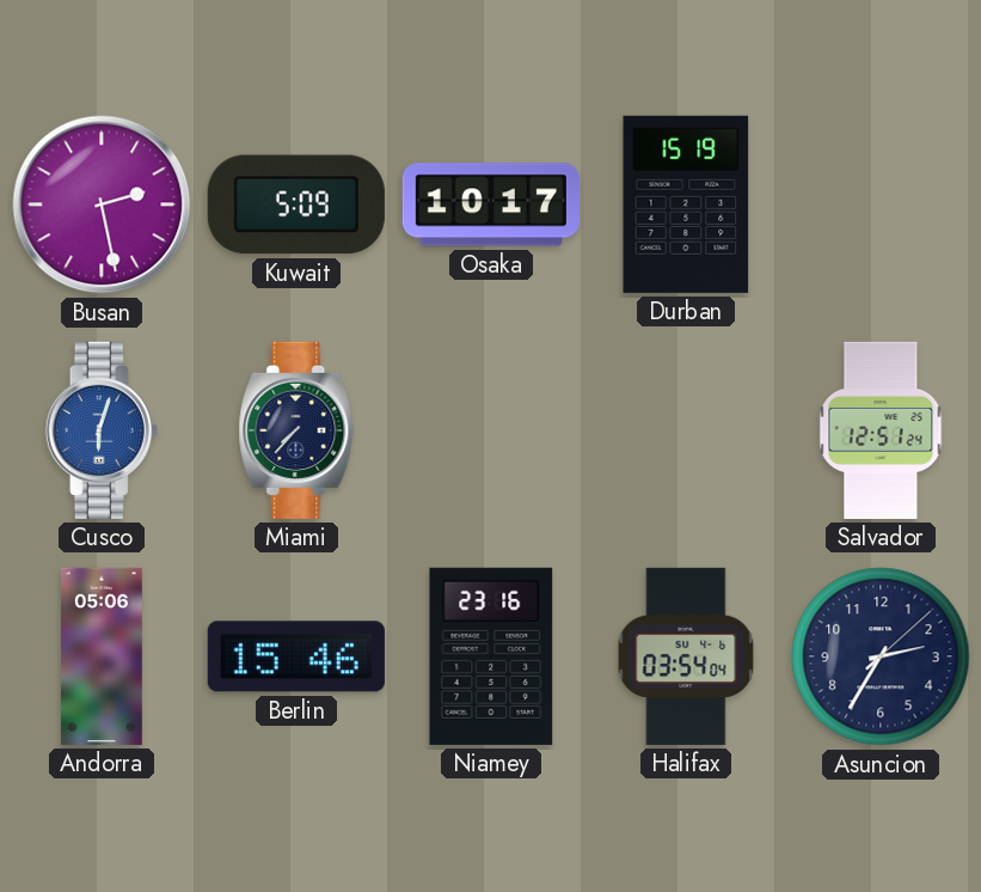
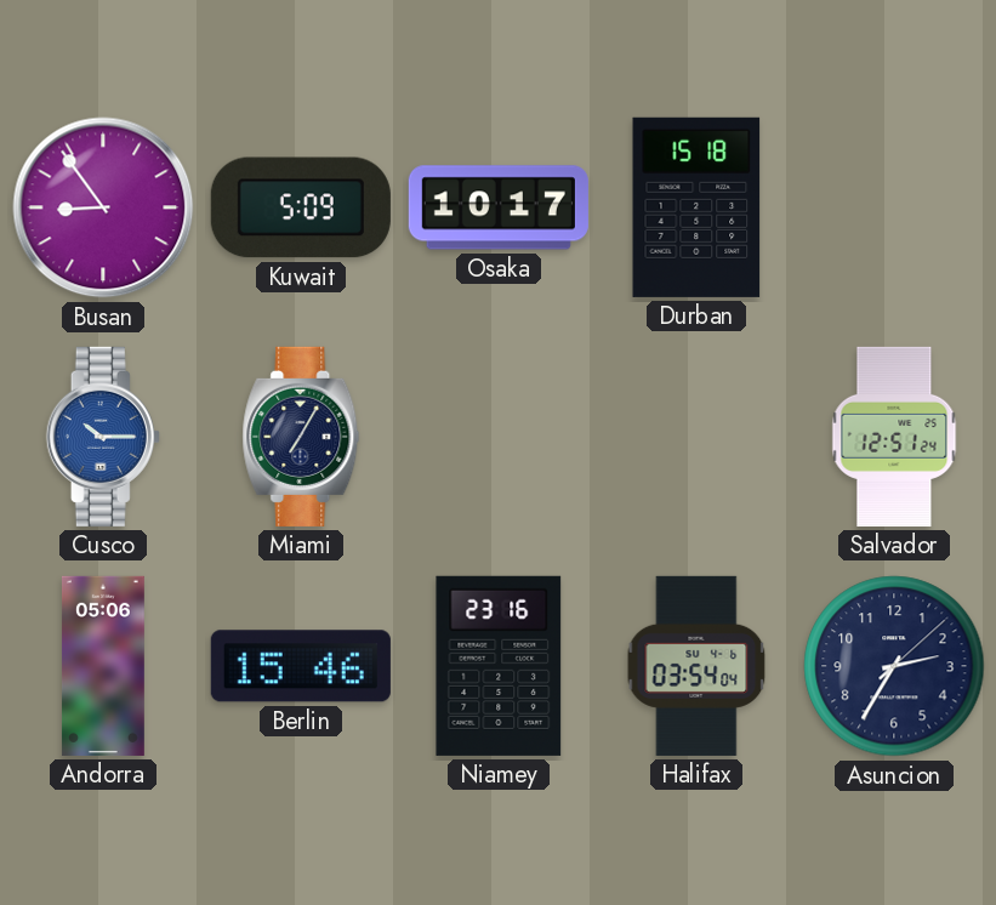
Busan: 2:28 -> 8:54 (103, 207)
Durban: 15:19 -> 15:18 (696, 207)
Cusco: 6:03 -> 10:15 (103, 437)
Miami: 7:37 -> 7:05 (301, 437)
